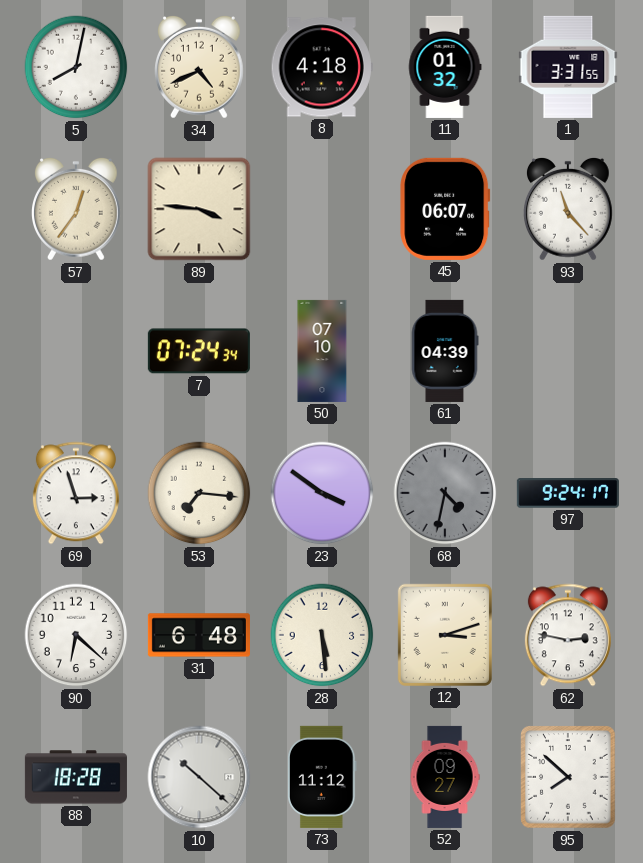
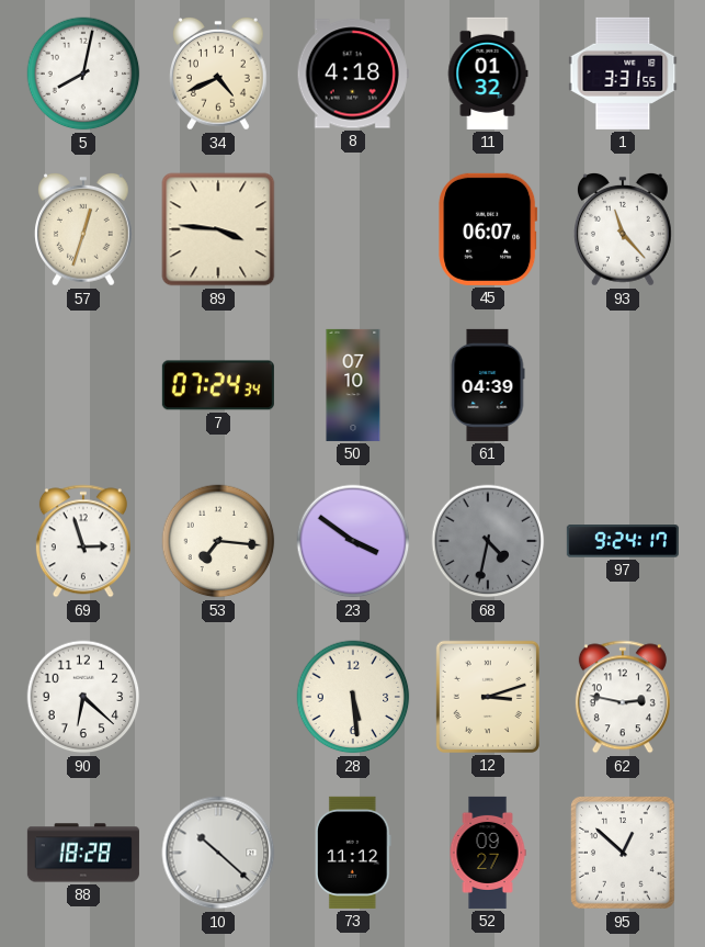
57: 12:36 -> 12:33 (84, 229)
31: 6:48 -> none (199, 635)
95: 7:52 -> 12:52 (623, 853)
